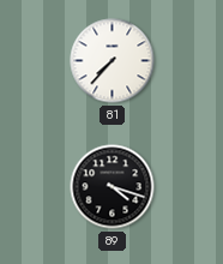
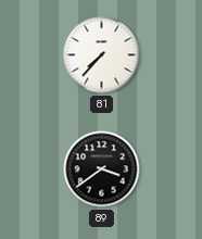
89: 4:18 -> 3:39 (102, 169)
